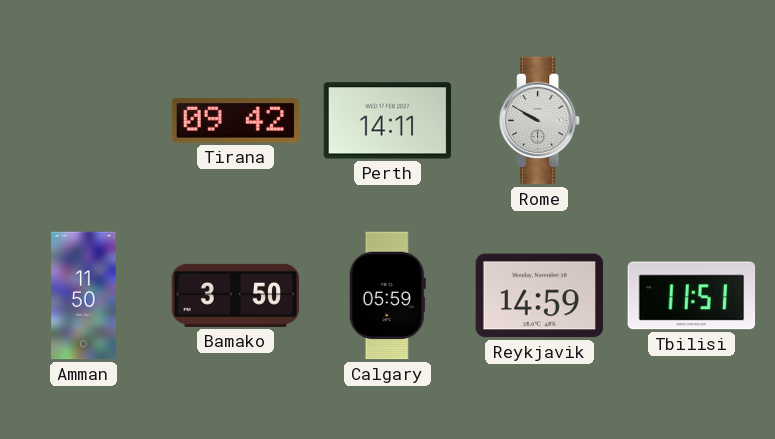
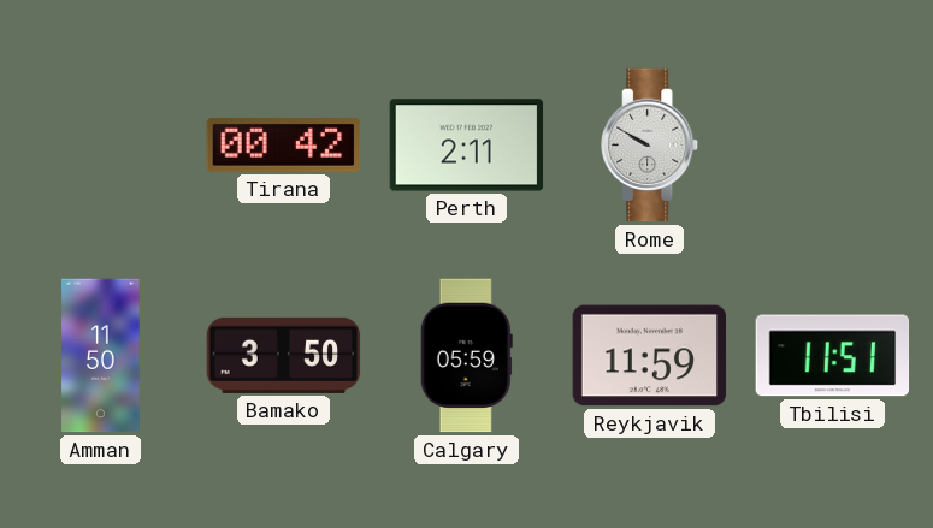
Tirana: 09:42 -> 00:42 (284, 146)
Perth: 14:11 -> 2:11 (467, 146)
Reykjavik: 14:59 -> 11:59 (650, 356)
